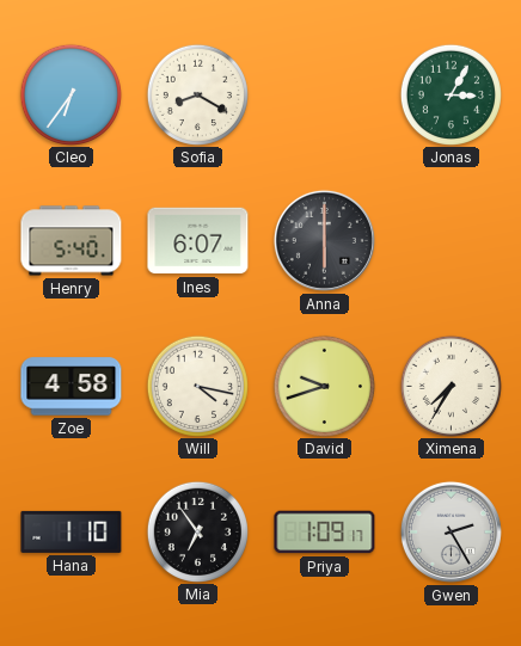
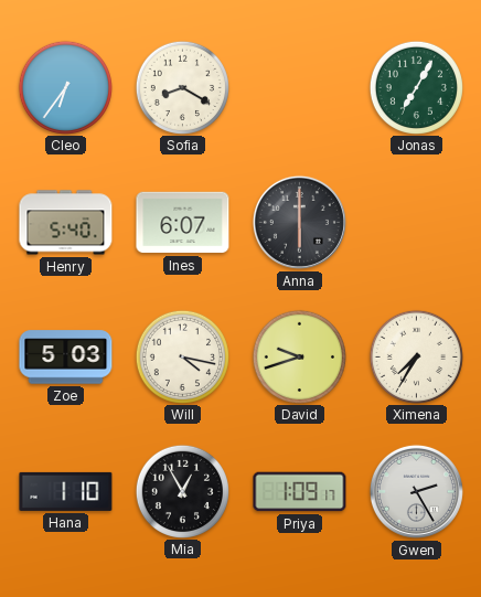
Jonas: 3:05 -> 7:05 (416, 87)
Zoe: 4:58 -> 5:03 (66, 358)
Mia: 6:54 -> 12:55 (182, 491)
